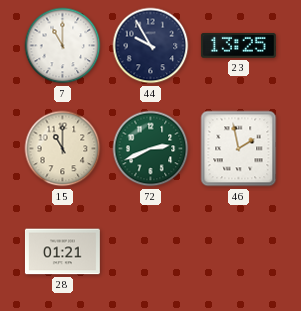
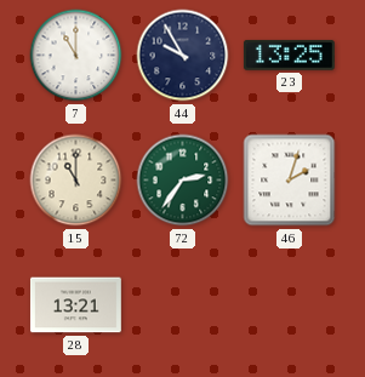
72: 2:41 -> 2:36 (183, 181)
46: 1:58 -> 2:03 (290, 181)
28: 01:21 -> 13:21 (75, 305)
